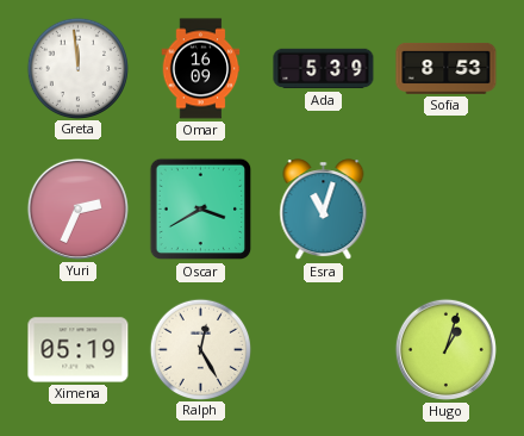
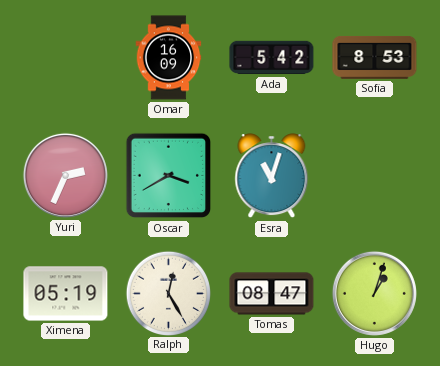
Greta: 11:59 -> none (77, 68)
Ada: 5:39 -> 5:42 (272, 58)
Tomas: none -> 08:47 (272, 294)
